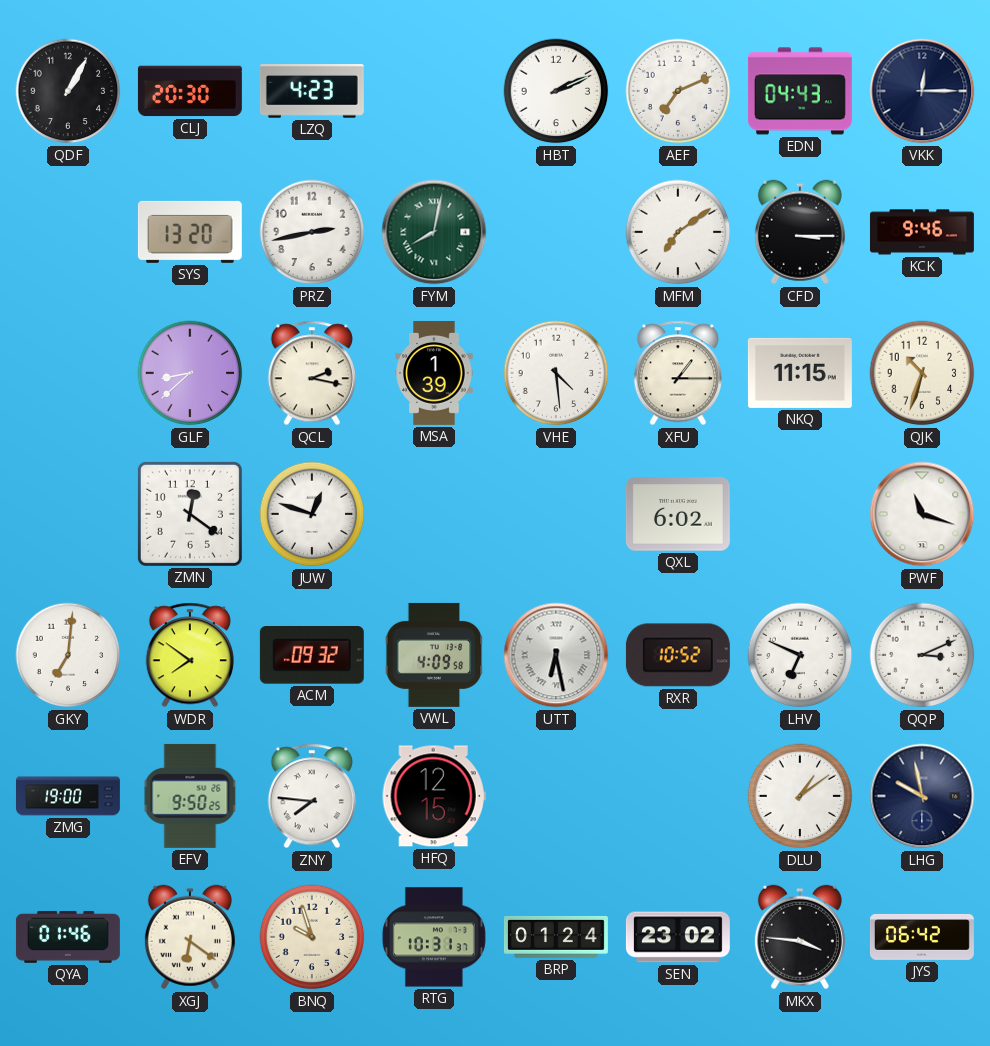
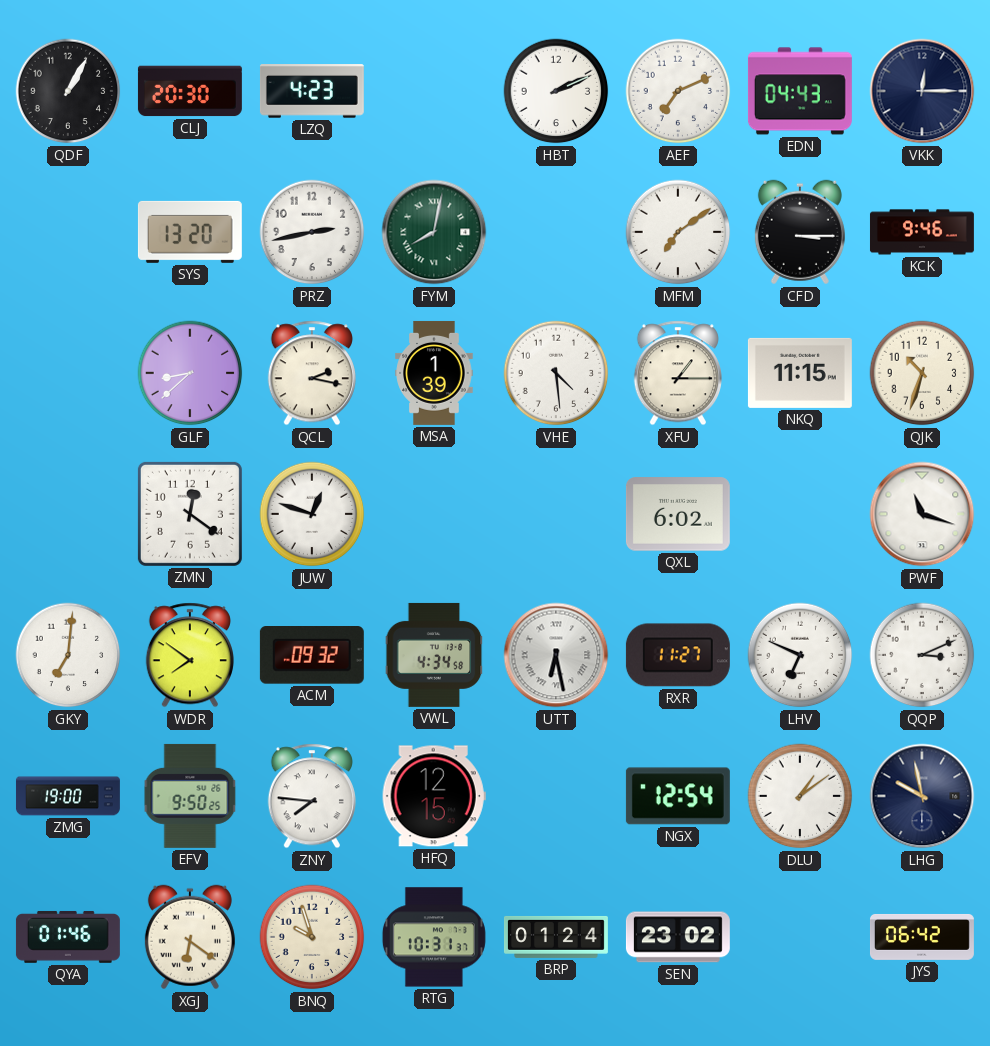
VWL: 4:09 -> 4:34 (434, 655)
RXR: 10:52 -> 11:27 (678, 655)
NGX: none -> 12:54 (678, 796)
MKX: 3:46 -> none (800, 937)
